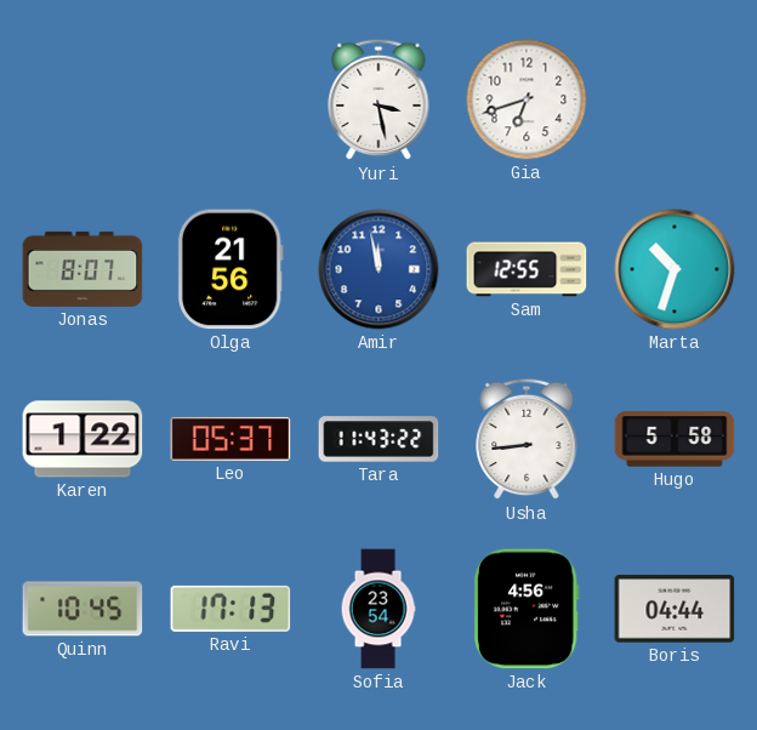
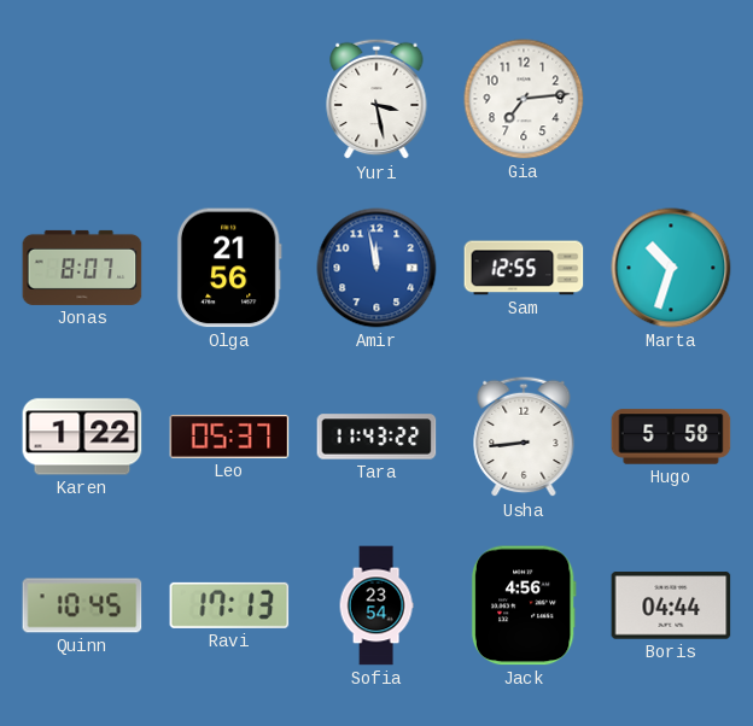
Gia: 6:42 -> 7:14 (524, 99)
